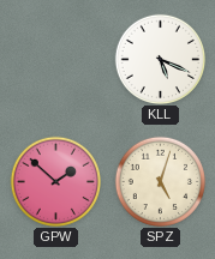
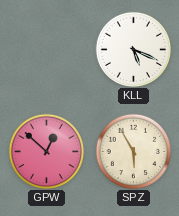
GPW: 1:52 -> 12:52 (46, 151)
SPZ: 5:03 -> 5:55 (133, 151)
